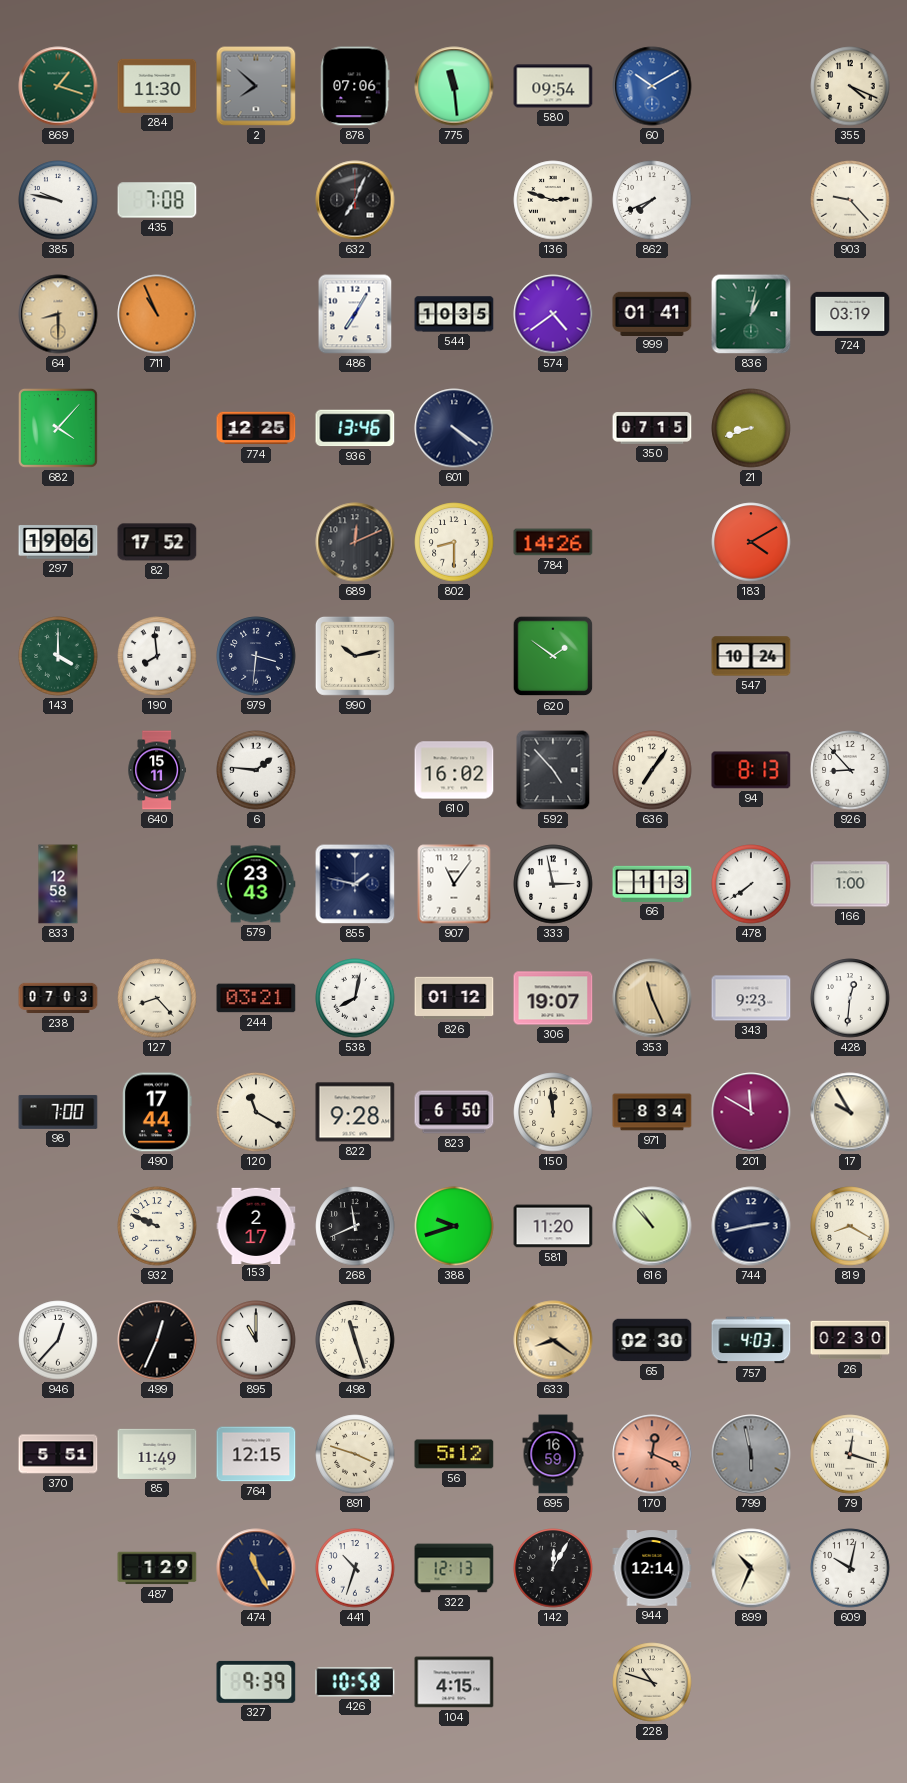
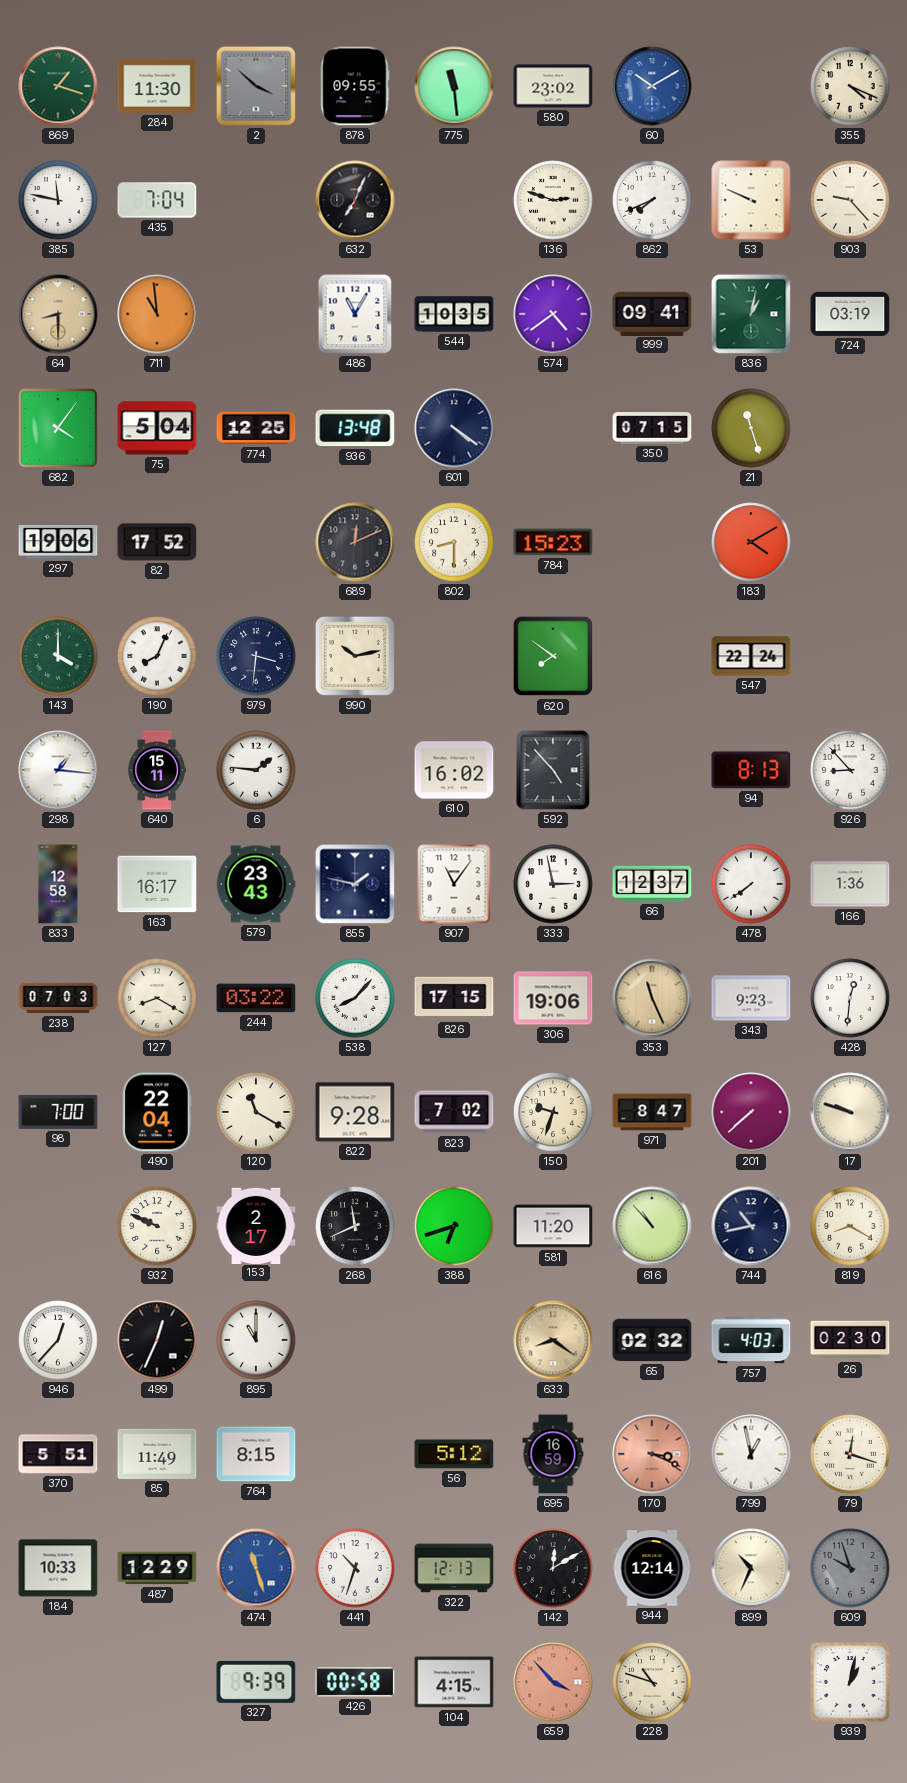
2: 7:52 -> 3:52 (256, 86)
878: 07:06 -> 09:55 (355, 86)
580: 09:54 -> 23:02 (553, 86)
385: 9:47 -> 11:47 (58, 200)
435: 7:08 -> 7:04 (157, 200)
53: none -> 9:49 (751, 200)
711: 10:56 -> 10:59 (157, 314)
486: 7:05 -> 11:05 (355, 314)
999: 01:41 -> 09:41 (652, 313)
682: 4:07 -> 4:06 (59, 429)
75: none -> 5:04 (157, 428)
936: 13:46 -> 13:48 (355, 428)
21: 8:42 -> 11:27 (751, 428)
784: 14:26 -> 15:23 (553, 542)
190: 7:59 -> 8:04 (157, 656)
620: 1:51 -> 7:51 (553, 656)
547: 10:24 -> 22:24 (751, 656)
298: none -> 1:16 (58, 770)
636: 7:06 -> none (652, 770)
163: none -> 16:17 (157, 884)
66: 1:13 -> 12:37 (652, 884)
166: 1:00 -> 1:36 (850, 884)
127: 8:23 -> 8:20 (157, 998)
244: 03:21 -> 03:22 (256, 998)
538: 8:02 -> 8:07 (355, 998)
826: 01:12 -> 17:15 (454, 998)
306: 19:07 -> 19:06 (553, 998)
490: 17:44 -> 22:04 (157, 1112)
823: 6:50 -> 7:02 (454, 1112)
150: 11:59 -> 9:33 (553, 1112)
971: 8:34 -> 8:47 (652, 1112)
201: 11:50 -> 7:38 (751, 1112)
17: 9:55 -> 9:48 (850, 1112)
388: 9:42 -> 6:42 (454, 1226)
744: 2:43 -> 10:43 (751, 1226)
498: 11:27 -> none (355, 1340)
65: 02:30 -> 02:32 (652, 1340)
764: 12:15 -> 8:15 (256, 1454)
891: 3:48 -> none (355, 1454)
170: 12:19 -> 3:19 (652, 1454)
799: 5:58 -> 12:58 (751, 1454)
799 dial: grey -> white (751, 1454)
184: none -> 10:33 (58, 1568)
487: 1:29 -> 12:29 (157, 1568)
474: 11:25 -> 11:27 (256, 1568)
474 dial: navy -> blue (256, 1568)
142: 12:05 -> 12:10 (553, 1568)
609: 10:02 -> 9:57 (850, 1568)
609 dial: white -> grey (850, 1568)
426: 10:58 -> 00:58 (355, 1682)
659: none -> 3:53 (553, 1682)
939: none -> 1:02 (850, 1682)
